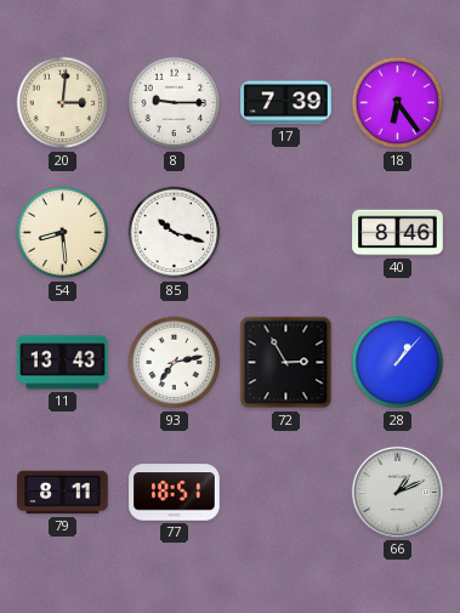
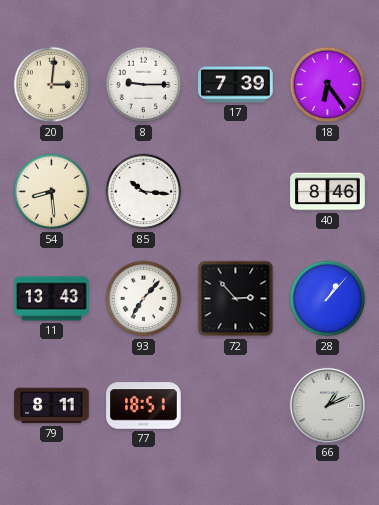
85: 10:18 -> 10:16 (144, 192)
93: 7:13 -> 7:07 (144, 299)
72: 2:55 -> 2:53 (236, 299)
